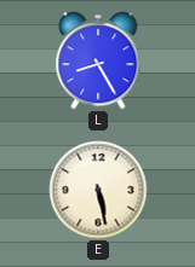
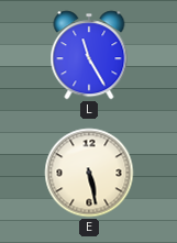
L: 8:25 -> 11:25 (89, 55)
